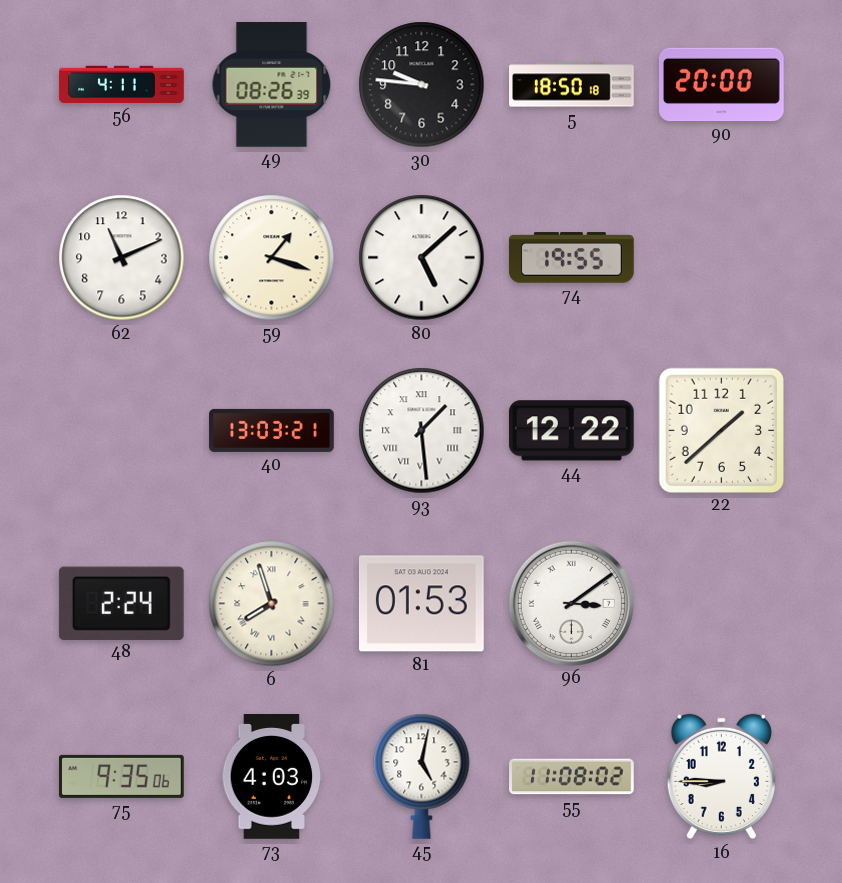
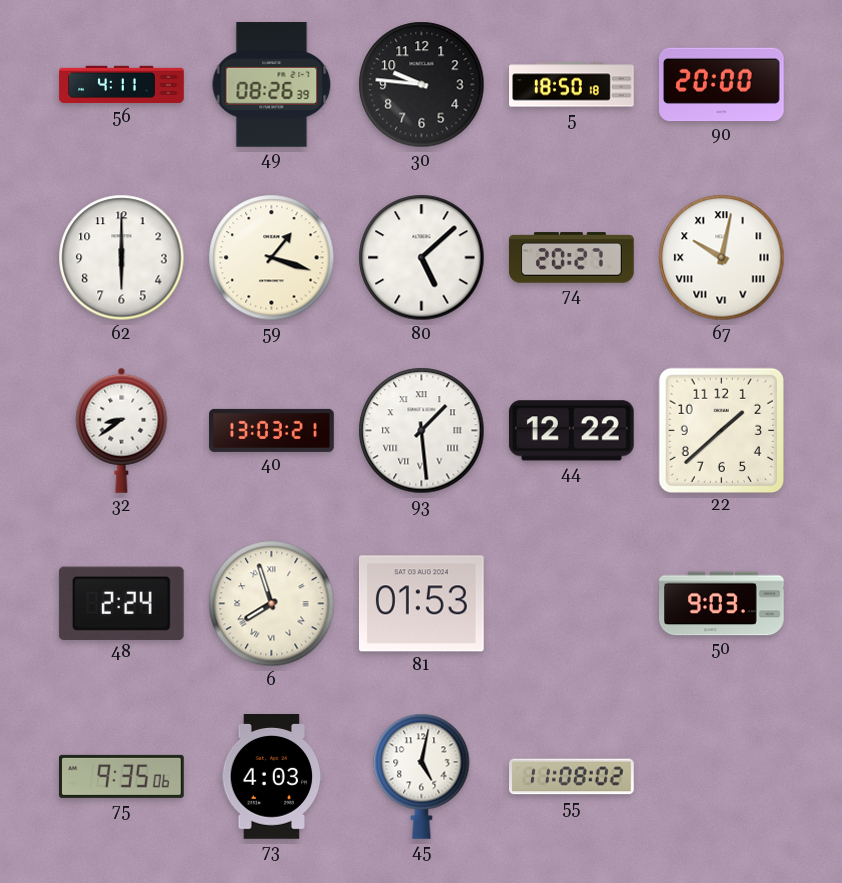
62: 11:11 -> 6:00 (122, 258)
74: 19:55 -> 20:27 (572, 258)
67: none -> 10:02 (722, 258)
32: none -> 8:39 (122, 430)
96: 3:09 -> none (571, 603)
50: none -> 9:03 (722, 604)
16: 8:45 -> none (721, 777)
